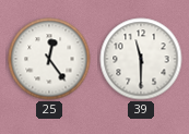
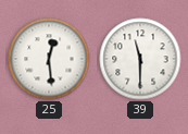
25: 12:24 -> 12:29 (49, 59)
